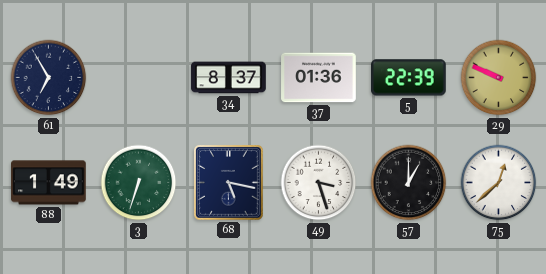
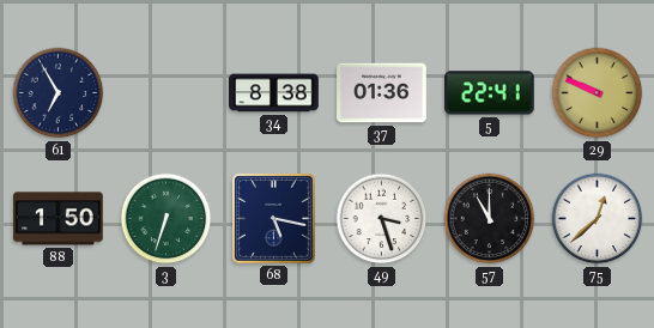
34: 8:37 -> 8:38 (274, 93)
5: 22:39 -> 22:41 (490, 93)
88: 1:49 -> 1:50 (59, 219)
57: 1:00 -> 11:00 (490, 219)
